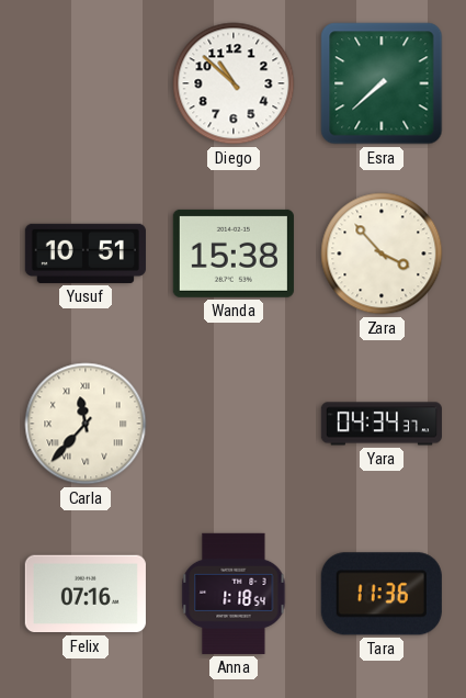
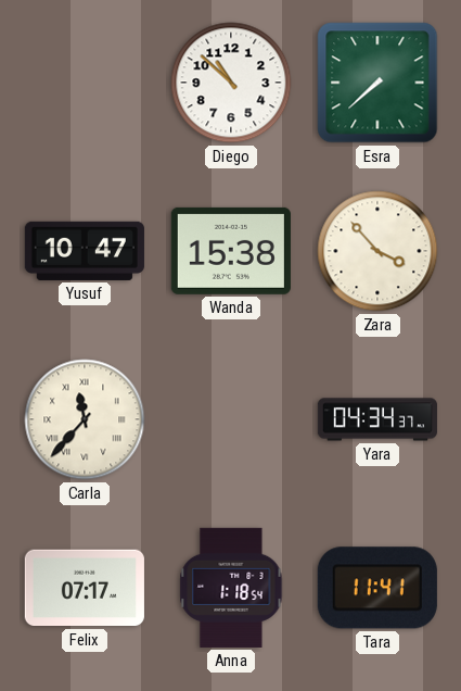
Yusuf: 10:51 -> 10:47 (85, 251)
Felix: 07:16 -> 07:17 (85, 588)
Tara: 11:36 -> 11:41 (377, 588)
